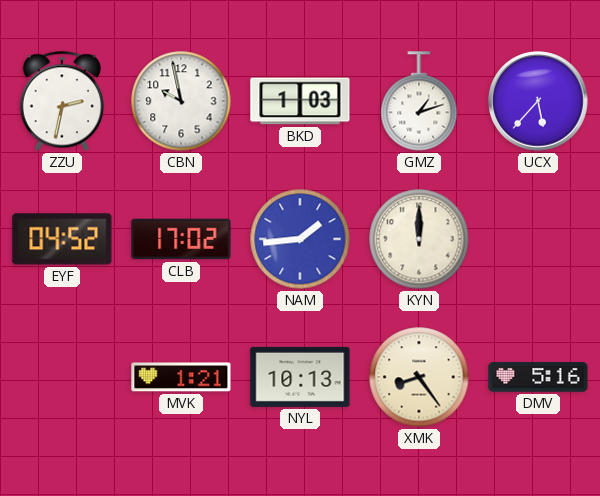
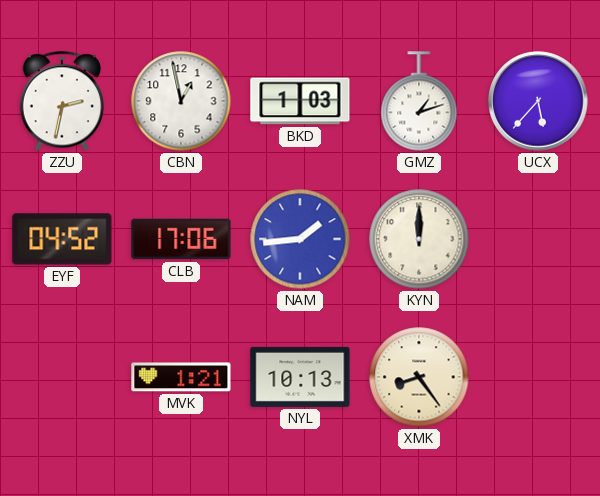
CBN: 9:58 -> 12:58 (181, 101)
CLB: 17:02 -> 17:06 (181, 239)
DMV: 5:16 -> none (538, 377)
